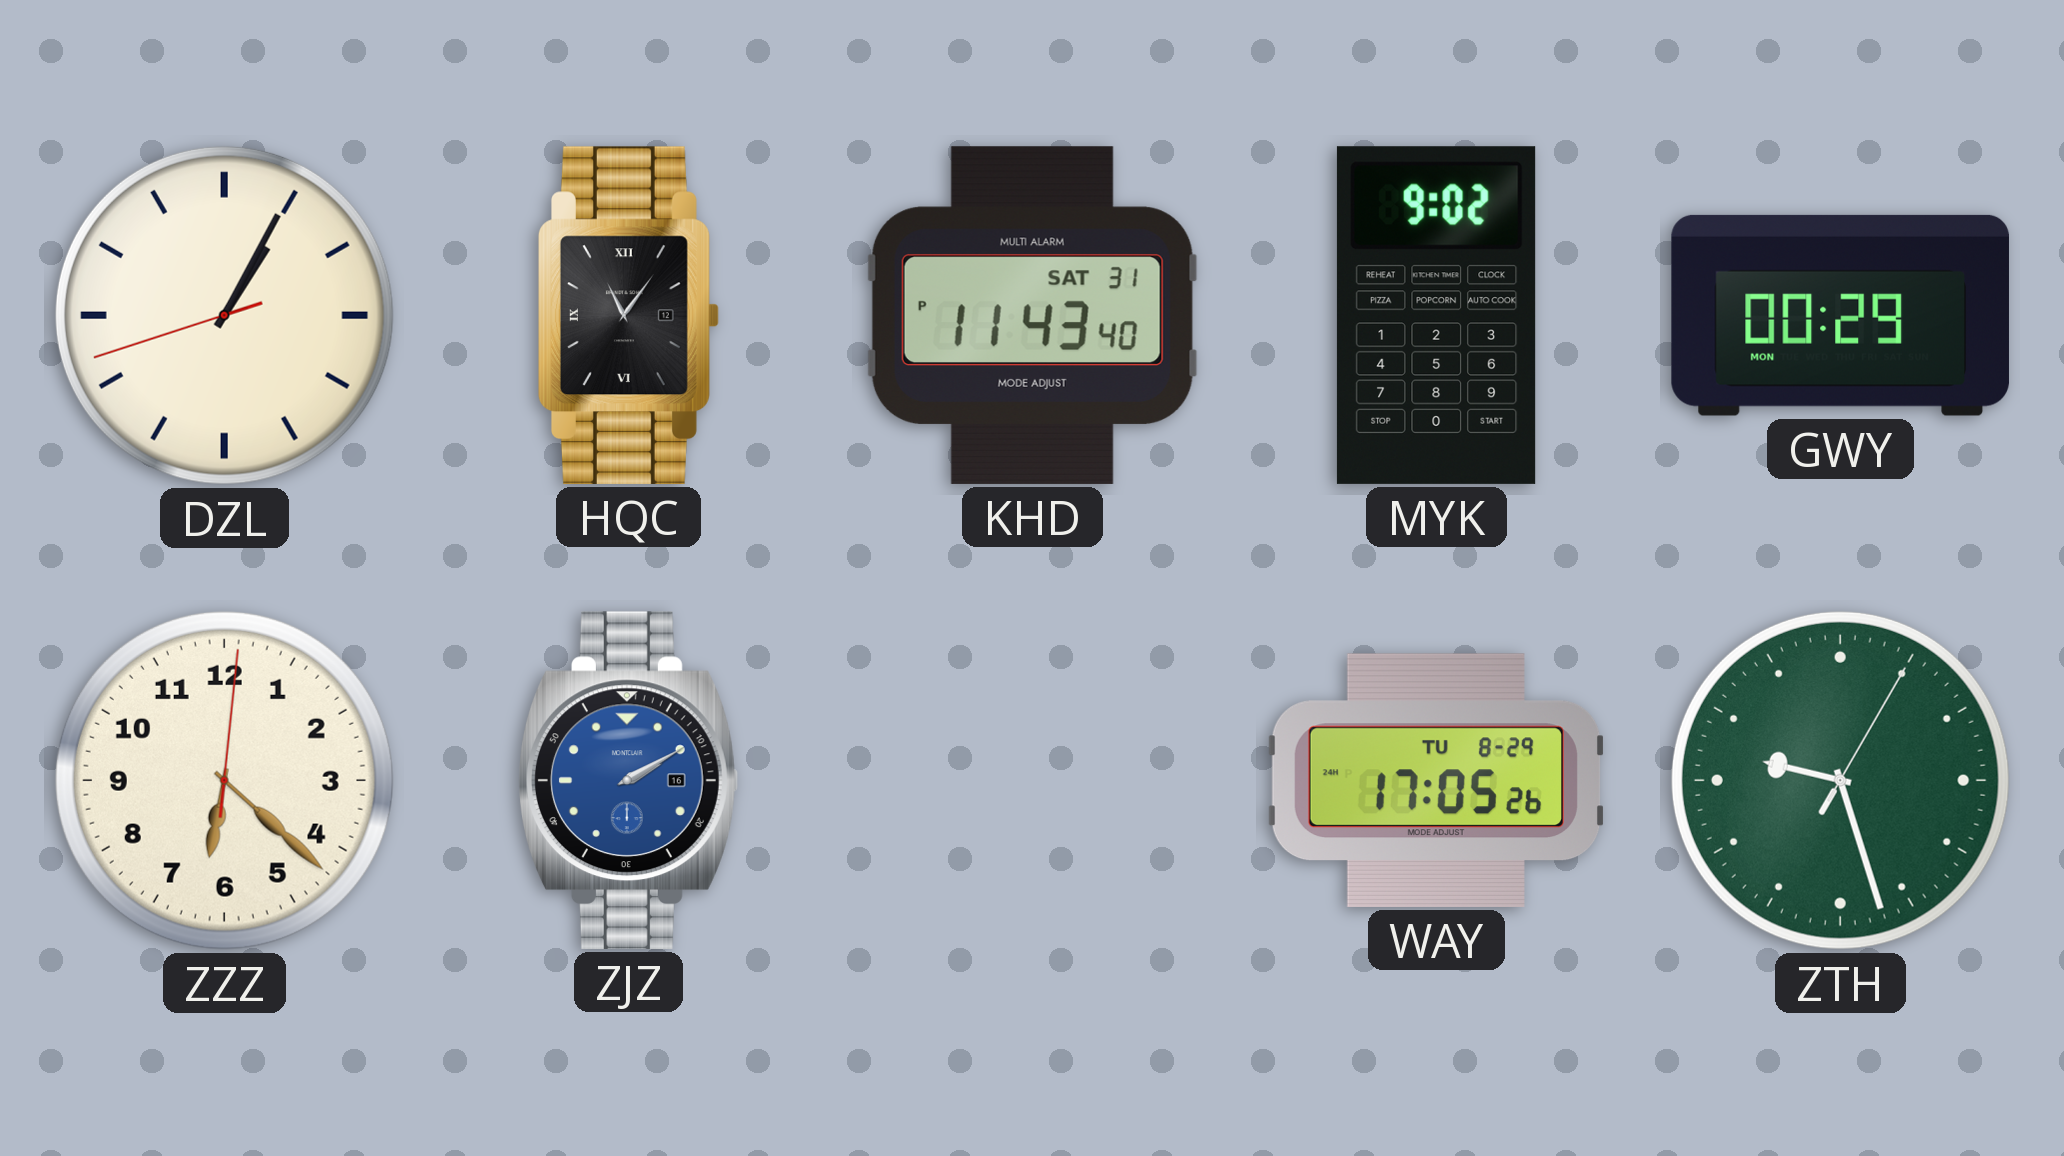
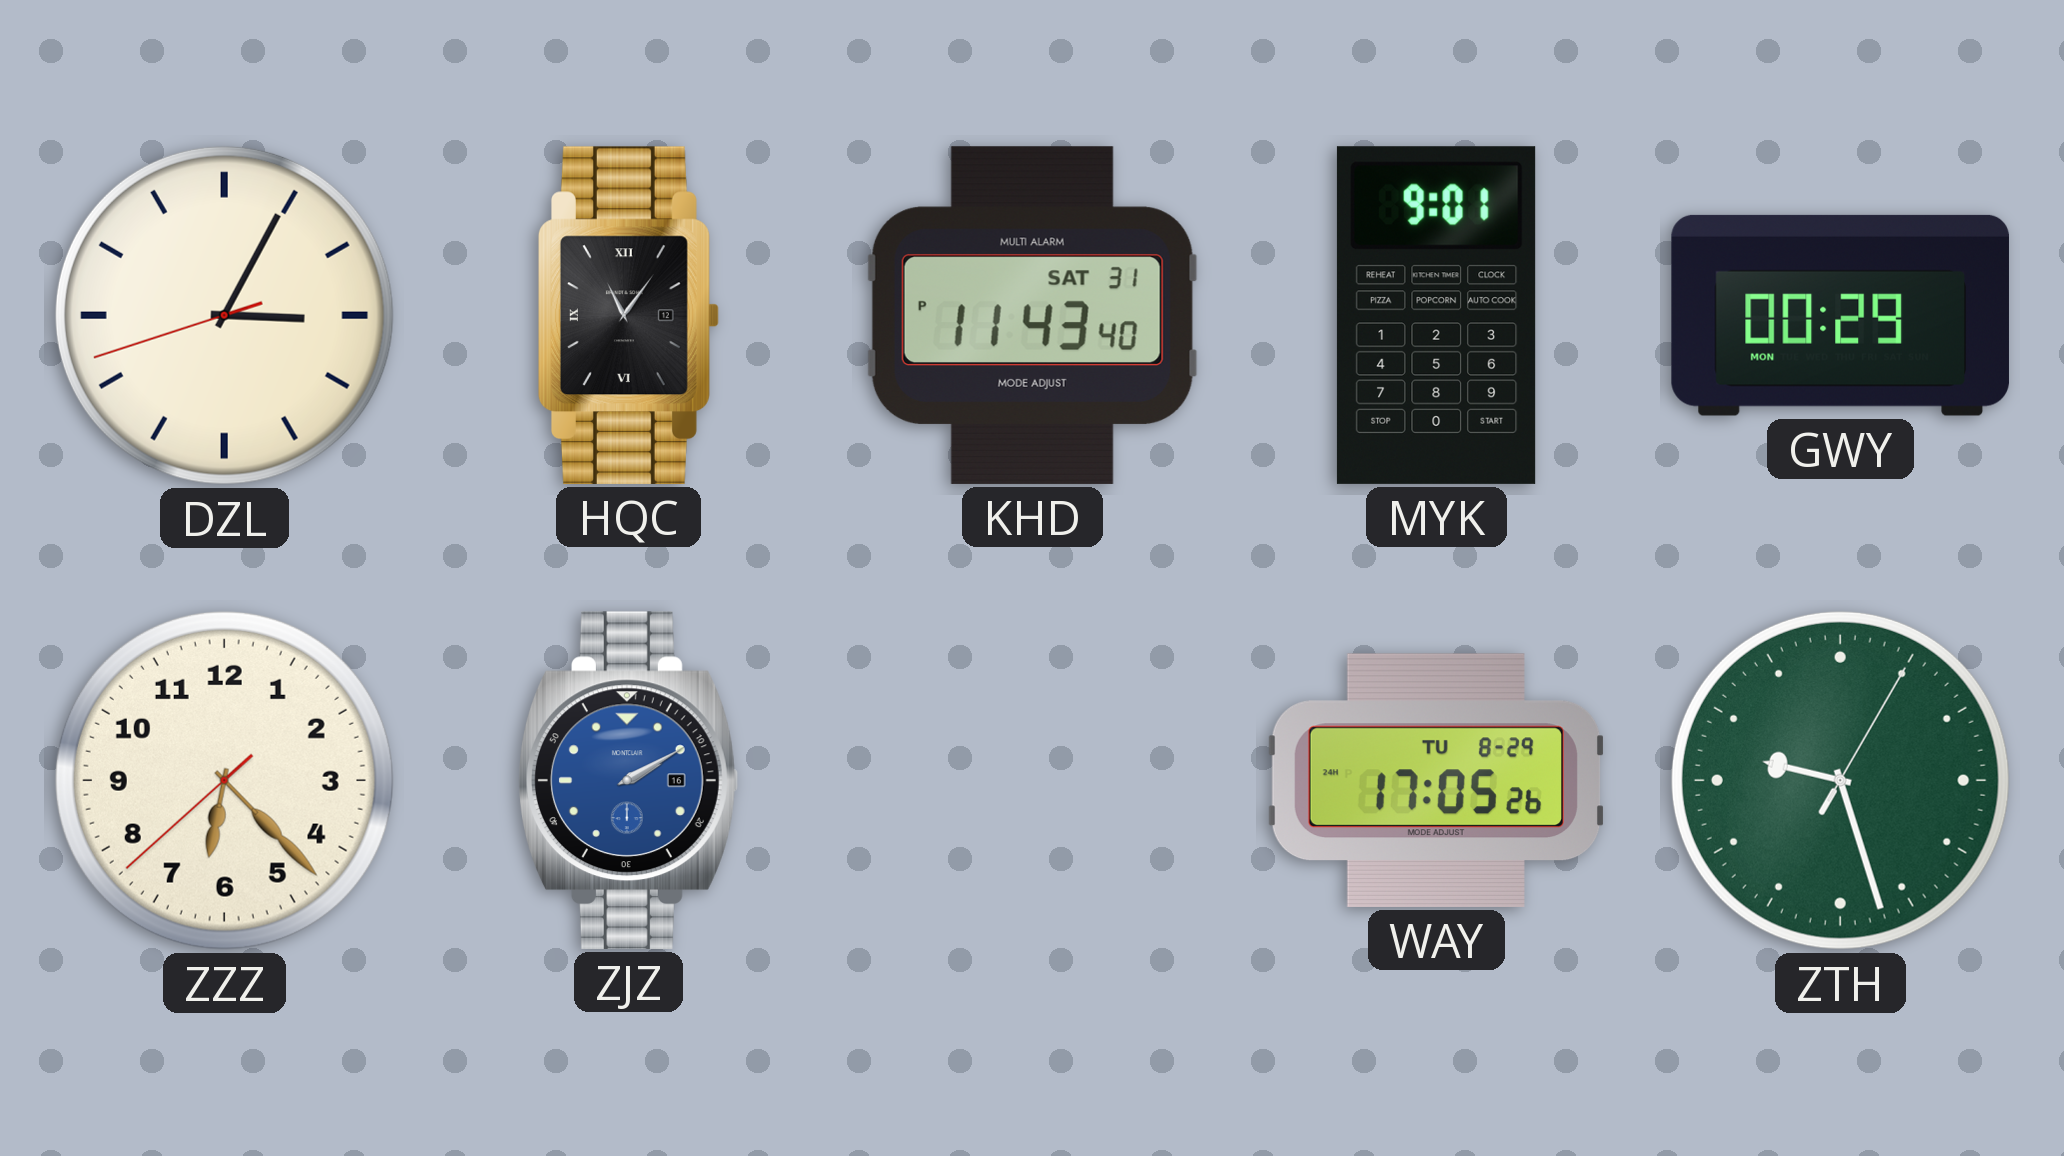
DZL: 1:04 -> 3:04 (224, 315)
MYK: 9:02 -> 9:01 (1436, 315)
ZZZ: 6:22:01 -> 6:22:38 (224, 780)
